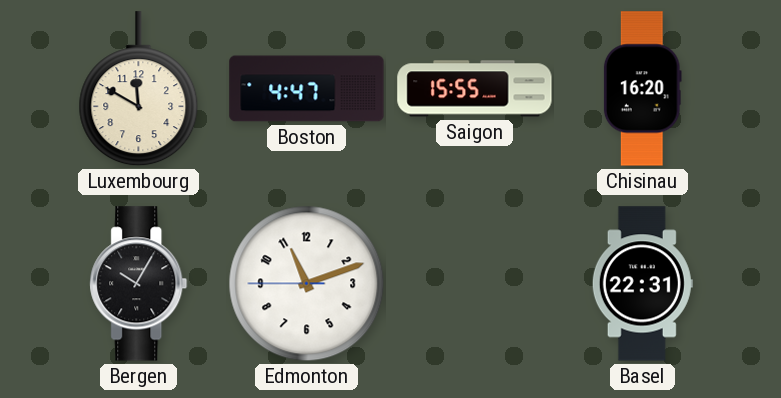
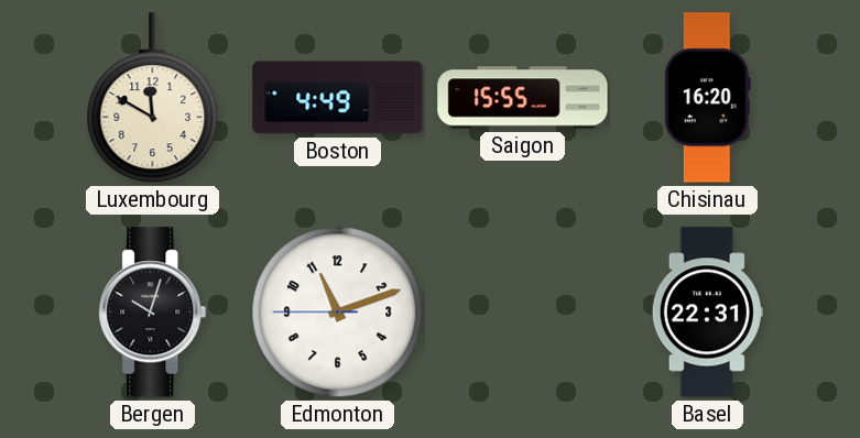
Boston: 4:47 -> 4:49 (338, 98)
Bergen: 10:05 -> 10:03 (153, 313)
